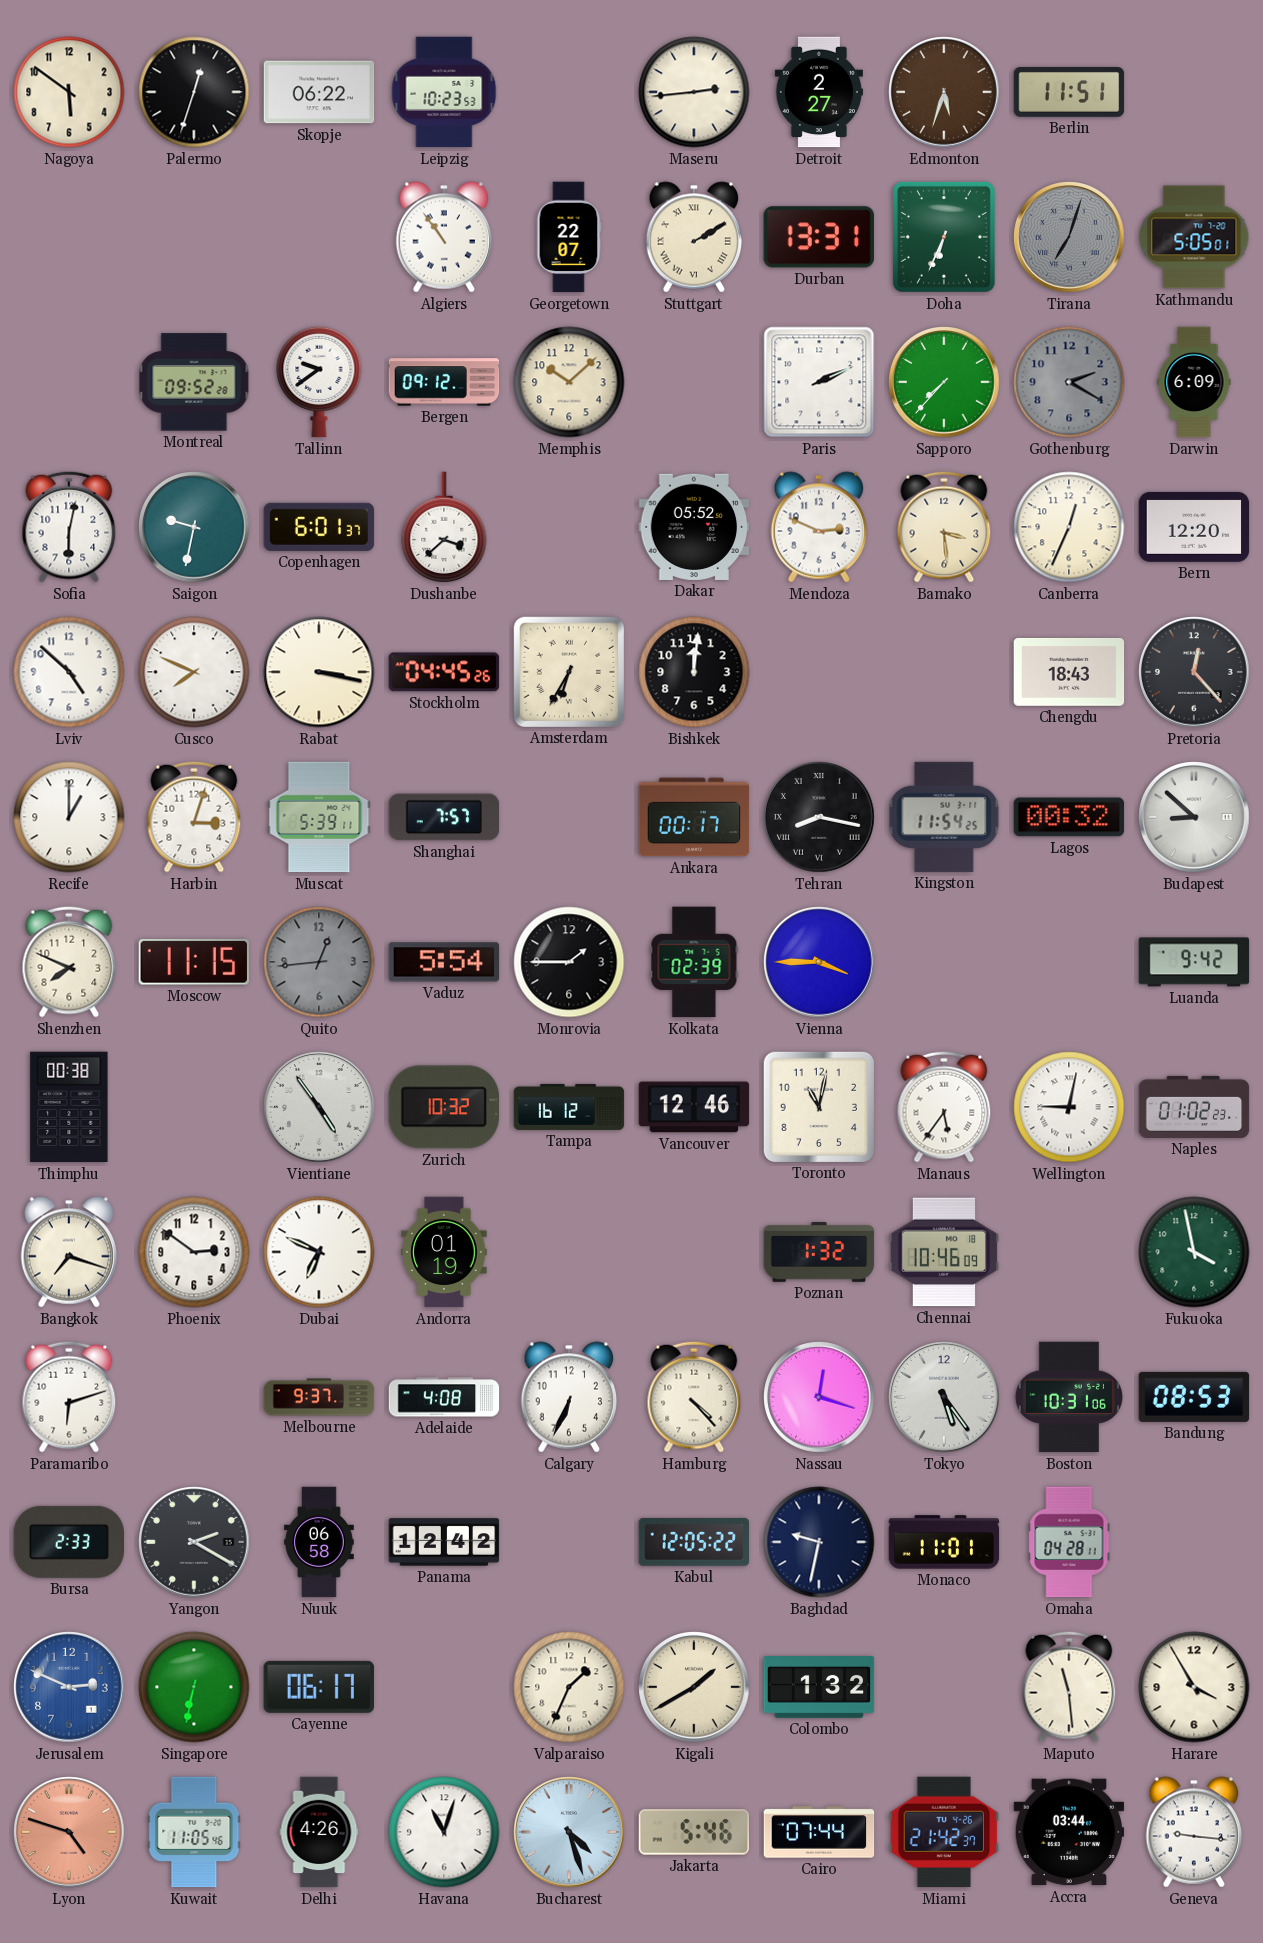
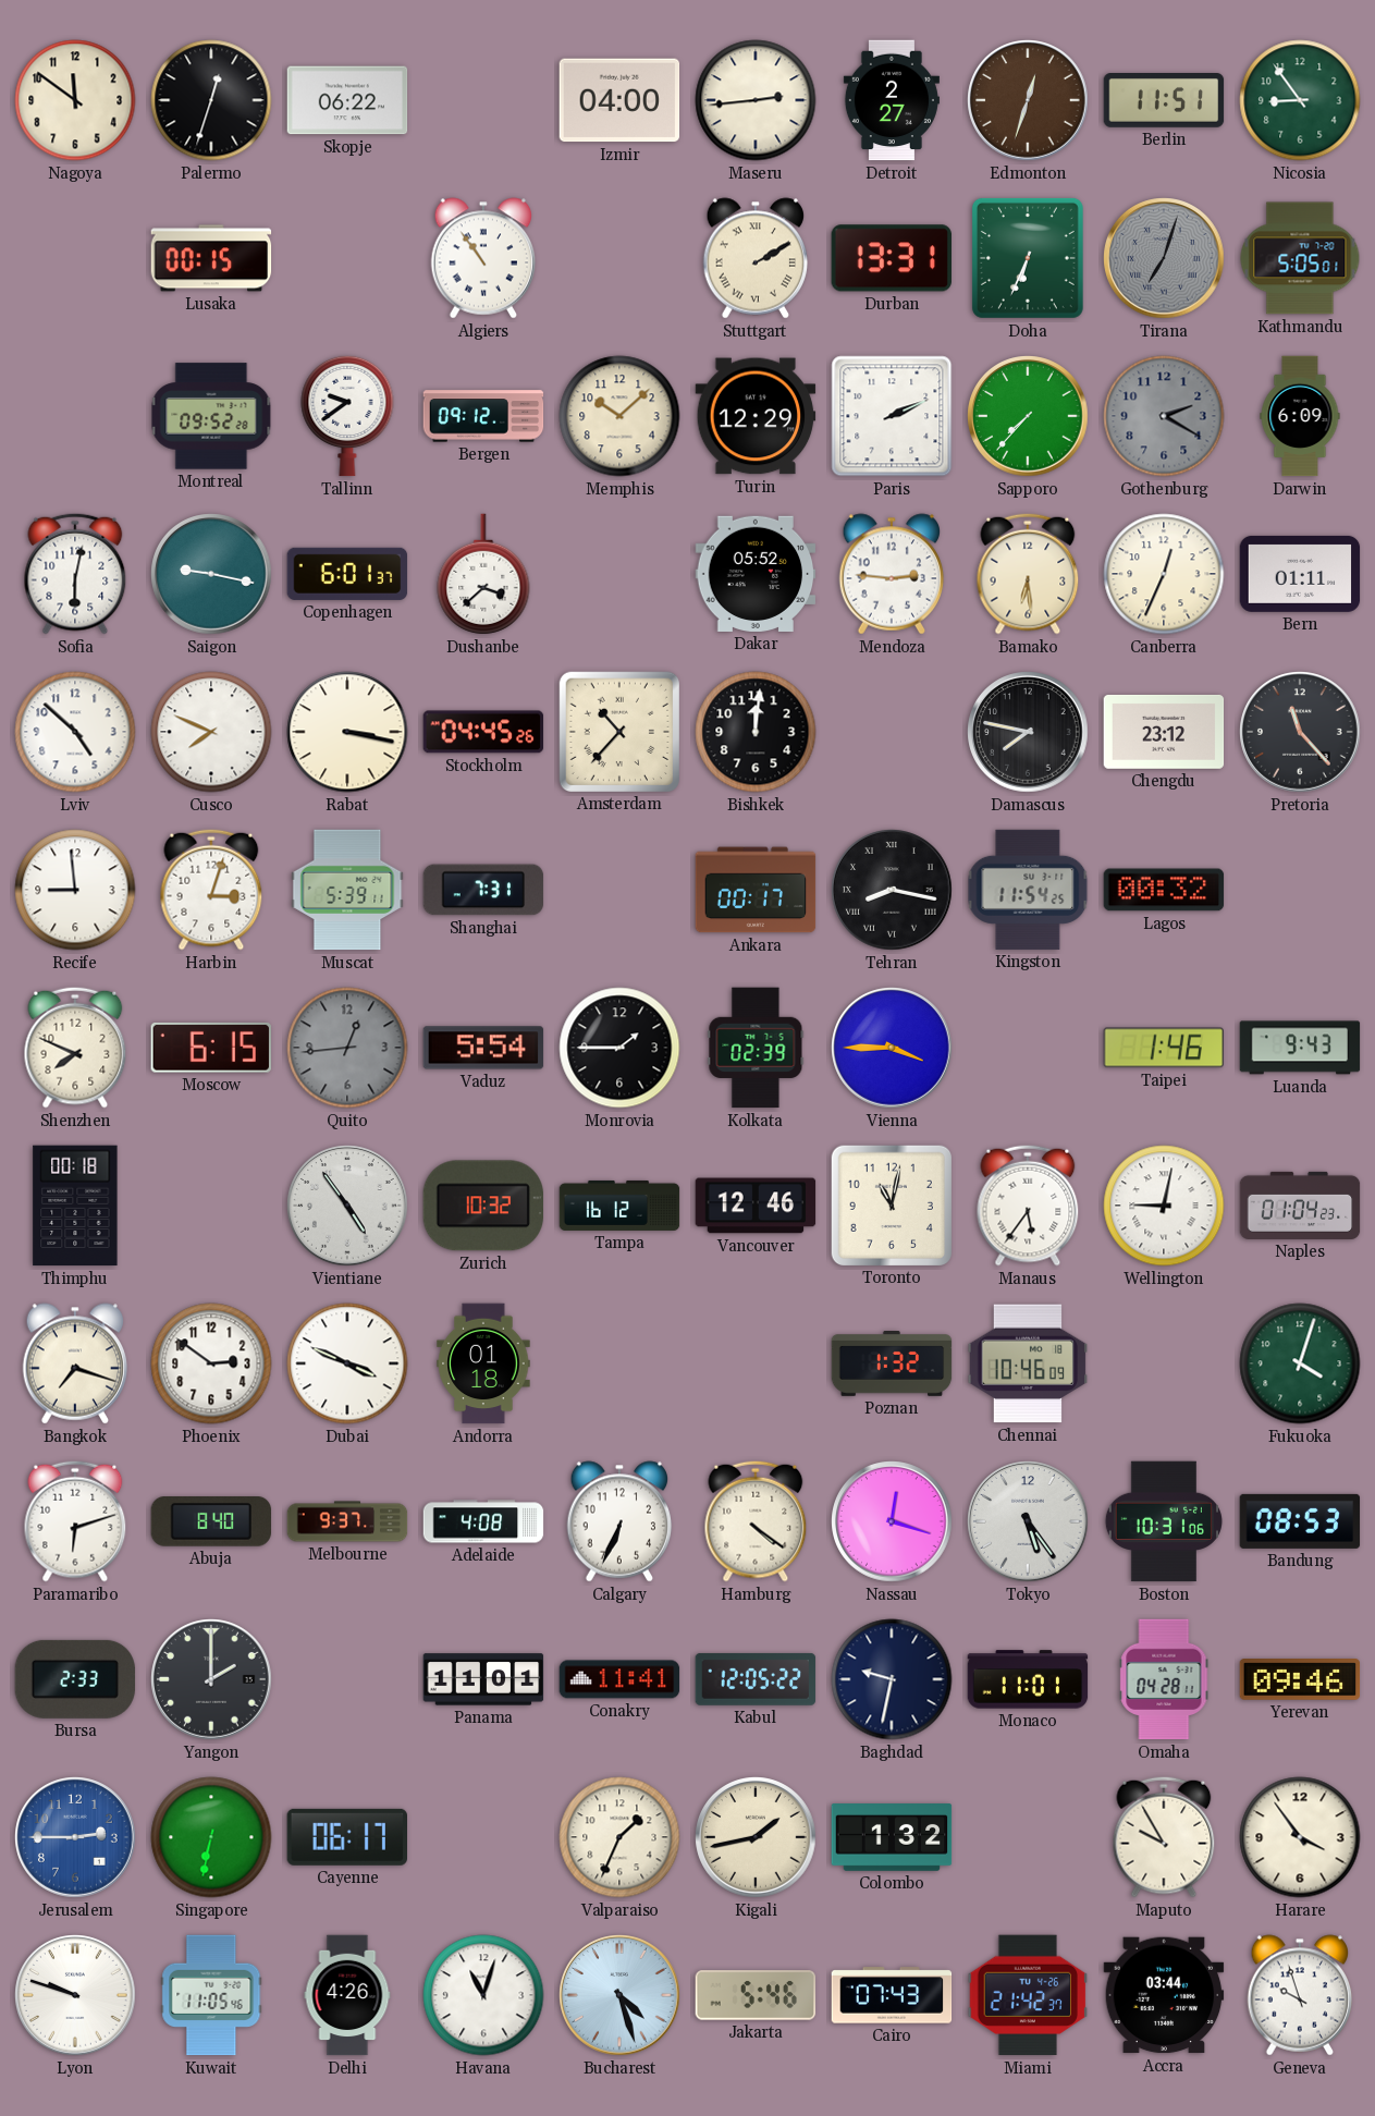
Nagoya: 5:51 -> 11:51 (75, 100)
Leipzig: 10:23 -> none (444, 92)
Izmir: none -> 04:00 (619, 100)
Edmonton: 5:33 -> 12:33 (1028, 100)
Nicosia: none -> 8:54 (1300, 100)
Lusaka: none -> 00:15 (211, 258)
Georgetown: 22:07 -> none (569, 237)
Turin: none -> 12:29 (756, 416)
Saigon: 9:32 -> 9:17 (211, 574)
Mendoza: 2:49 -> 2:46 (892, 574)
Bamako: 3:29 -> 6:29 (1028, 574)
Bern: 12:20 -> 01:11 (1300, 574)
Amsterdam: 6:35 -> 10:37 (618, 731)
Damascus: none -> 7:47 (1028, 732)
Chengdu: 18:43 -> 23:12 (1164, 732)
Pretoria: 12:23 -> 11:23 (1300, 732)
Recife: 1:00 -> 8:59 (75, 890)
Shanghai: 7:57 -> 7:31 (483, 890)
Budapest: 8:52 -> none (1194, 817)
Moscow: 11:15 -> 6:15 (211, 1048)
Taipei: none -> 1:46 (1163, 1048)
Luanda: 9:42 -> 9:43 (1300, 1048)
Thimphu: 00:38 -> 00:18 (75, 1206)
Naples: 01:02 -> 01:04 (1300, 1206)
Dubai: 6:49 -> 3:49 (347, 1363)
Andorra: 01:19 -> 01:18 (483, 1363)
Fukuoka: 3:58 -> 4:03 (1300, 1363)
Abuja: none -> 8:40 (211, 1522)
Hamburg: 4:23 -> 4:21 (756, 1521)
Yangon: 2:20 -> 2:00 (211, 1679)
Nuuk: 06:58 -> none (319, 1542)
Panama: 12:42 -> 11:01 (483, 1679)
Conakry: none -> 11:41 (619, 1679)
Yerevan: none -> 09:46 (1300, 1680)
Jerusalem: 2:49 -> 2:45 (75, 1837)
Kigali: 1:40 -> 1:43 (756, 1837)
Maputo: 11:29 -> 9:55 (1164, 1837)
Harare: 3:55 -> 3:54 (1300, 1837)
Lyon: 4:48 -> 9:48 (75, 1995)
Lyon dial: salmon -> white (75, 1995)
Cairo: 07:44 -> 07:43 (892, 1995)
Geneva: 9:16 -> 9:57 (1300, 1995)
